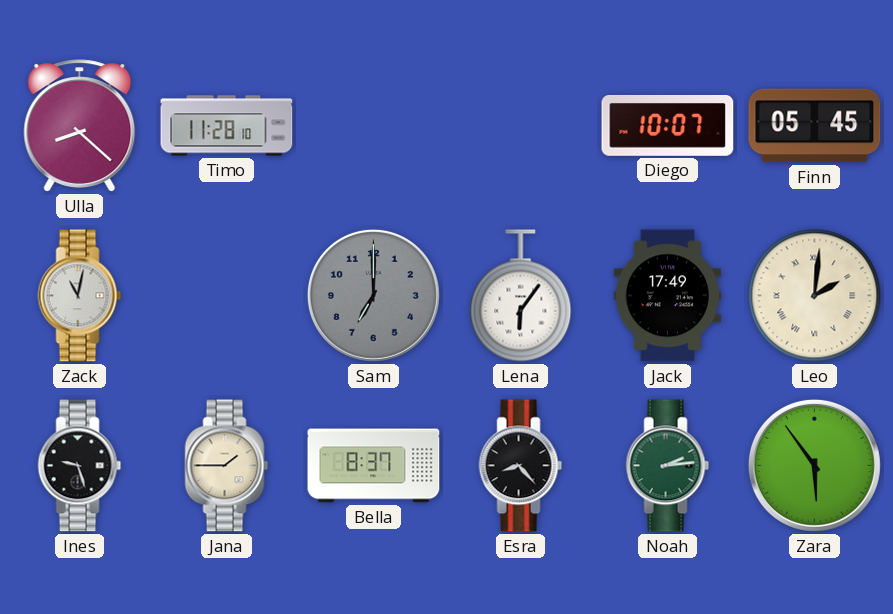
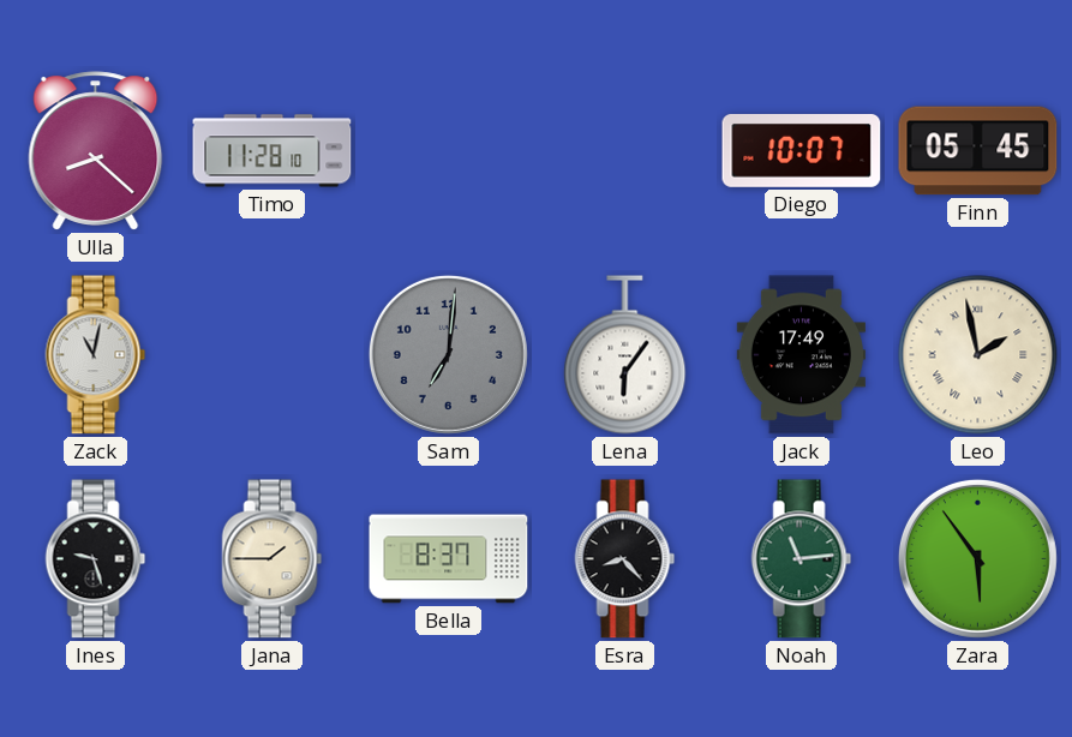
Sam: 7:00 -> 7:01 (448, 354)
Leo: 2:01 -> 1:58 (978, 355)
Noah: 2:14 -> 11:14 (802, 559)
